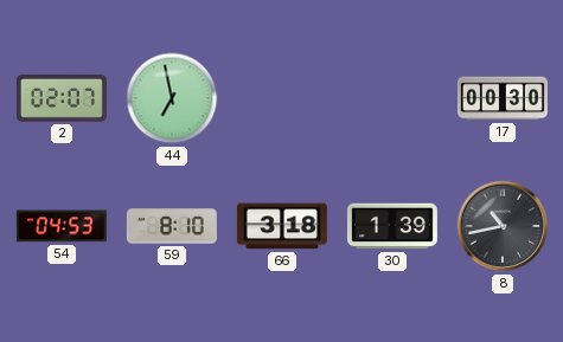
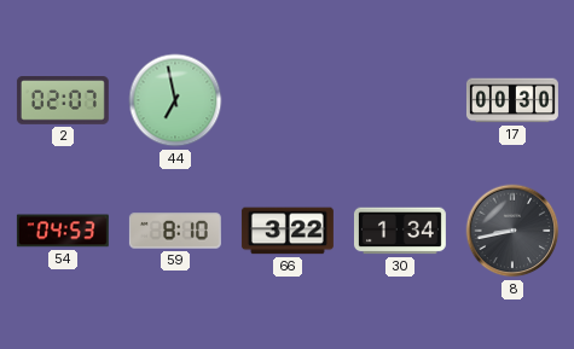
66: 3:18 -> 3:22 (288, 231)
30: 1:39 -> 1:34 (400, 231)
8: 10:43 -> 8:43 (512, 231)
